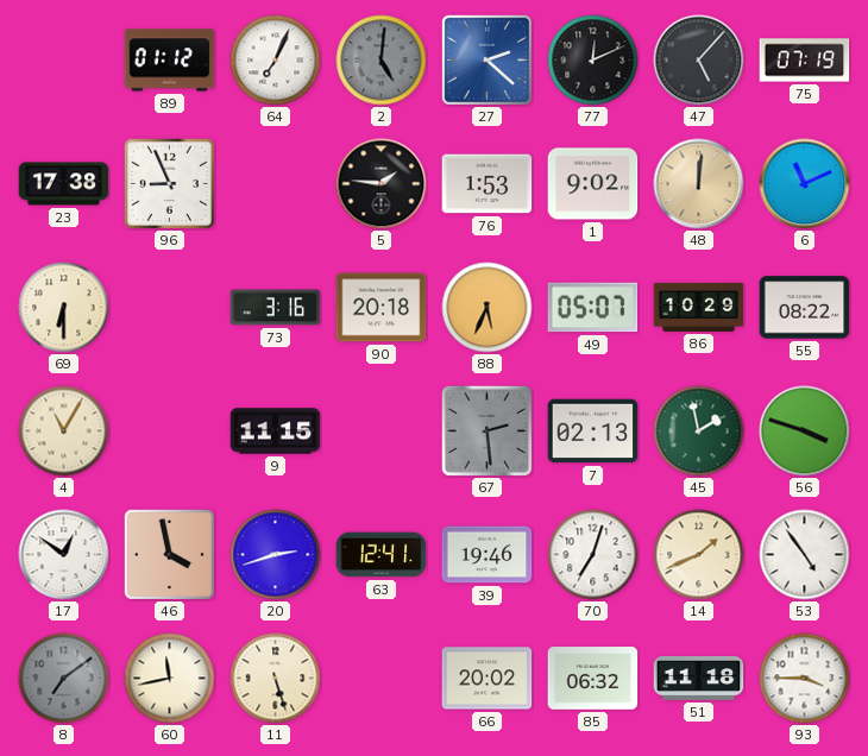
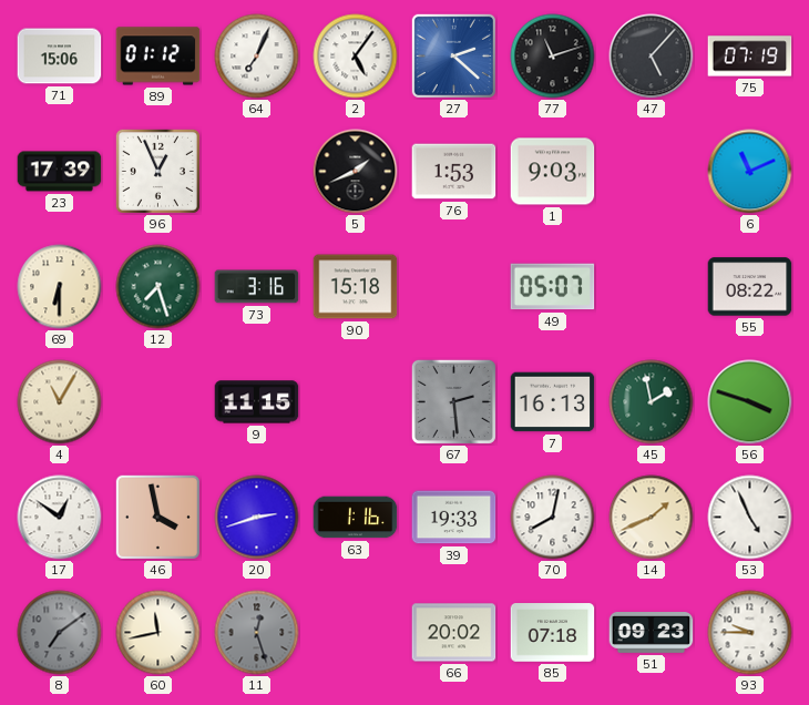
71: none -> 15:06 (60, 57)
2: 5:01 -> 5:06 (356, 57)
2 dial: grey -> white (356, 57)
77: 12:11 -> 11:12 (553, 57)
23: 17:38 -> 17:39 (60, 172)
96: 8:56 -> 12:56 (157, 171)
5: 1:46 -> 1:41 (356, 172)
1: 9:02 -> 9:03 (553, 172)
48: 12:01 -> none (699, 184)
12: none -> 7:27 (158, 287)
90: 20:18 -> 15:18 (356, 287)
88: 5:34 -> none (488, 308)
86: 10:29 -> none (699, 307)
7: 02:13 -> 16:13 (553, 402)
63: 12:41 -> 1:16 (356, 518)
39: 19:46 -> 19:33 (454, 518)
70: 7:03 -> 8:02 (553, 518)
53: 4:54 -> 4:56 (750, 518)
11: 5:27 -> 12:27 (257, 633)
11 dial: cream -> grey (257, 633)
85: 06:32 -> 07:18 (553, 633)
51: 11:18 -> 09:23 (652, 633)
93: 3:45 -> 9:45 (750, 633)
